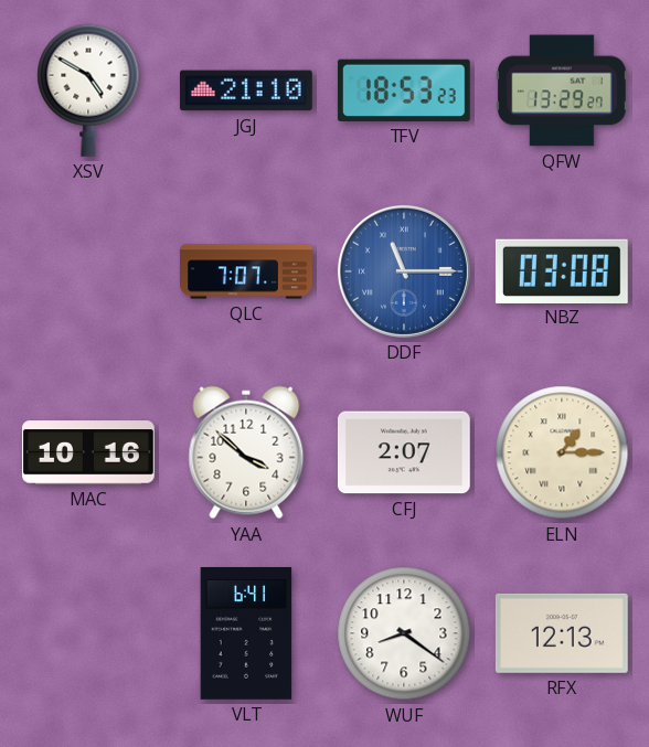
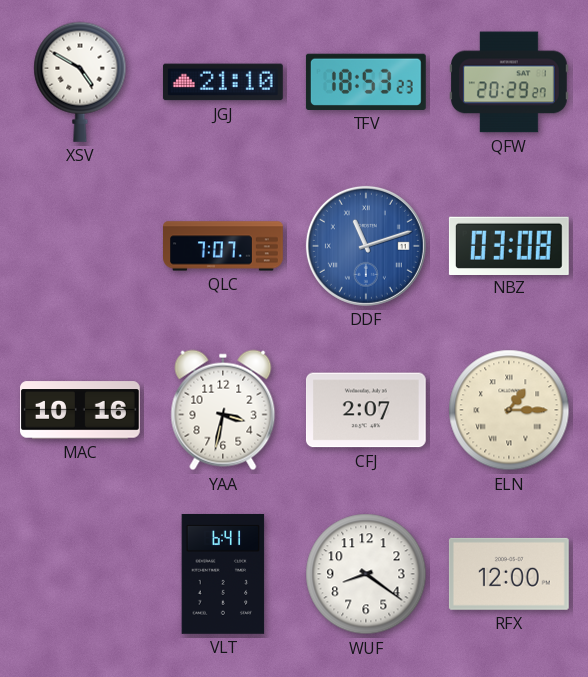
QFW: 13:29 -> 20:29 (509, 82)
DDF: 11:15 -> 11:12 (366, 246)
YAA: 3:52 -> 3:32 (223, 410)
RFX: 12:13 -> 12:00 (509, 574)
